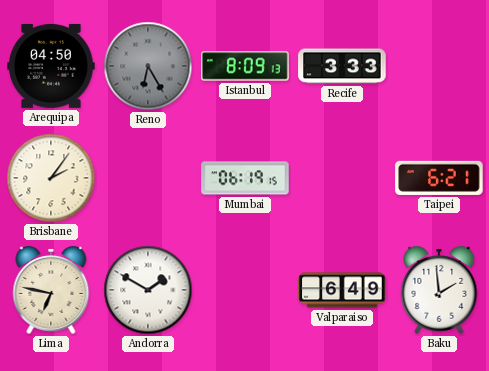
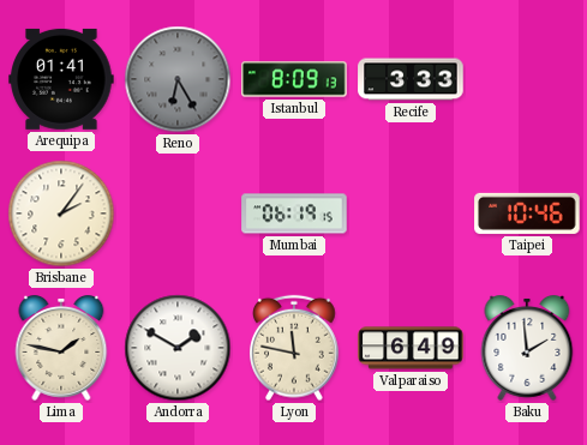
Arequipa: 04:50 -> 01:41 (61, 79)
Taipei: 6:21 -> 10:46 (527, 214)
Lima: 6:47 -> 1:47 (61, 349)
Lyon: none -> 11:47 (295, 348)
